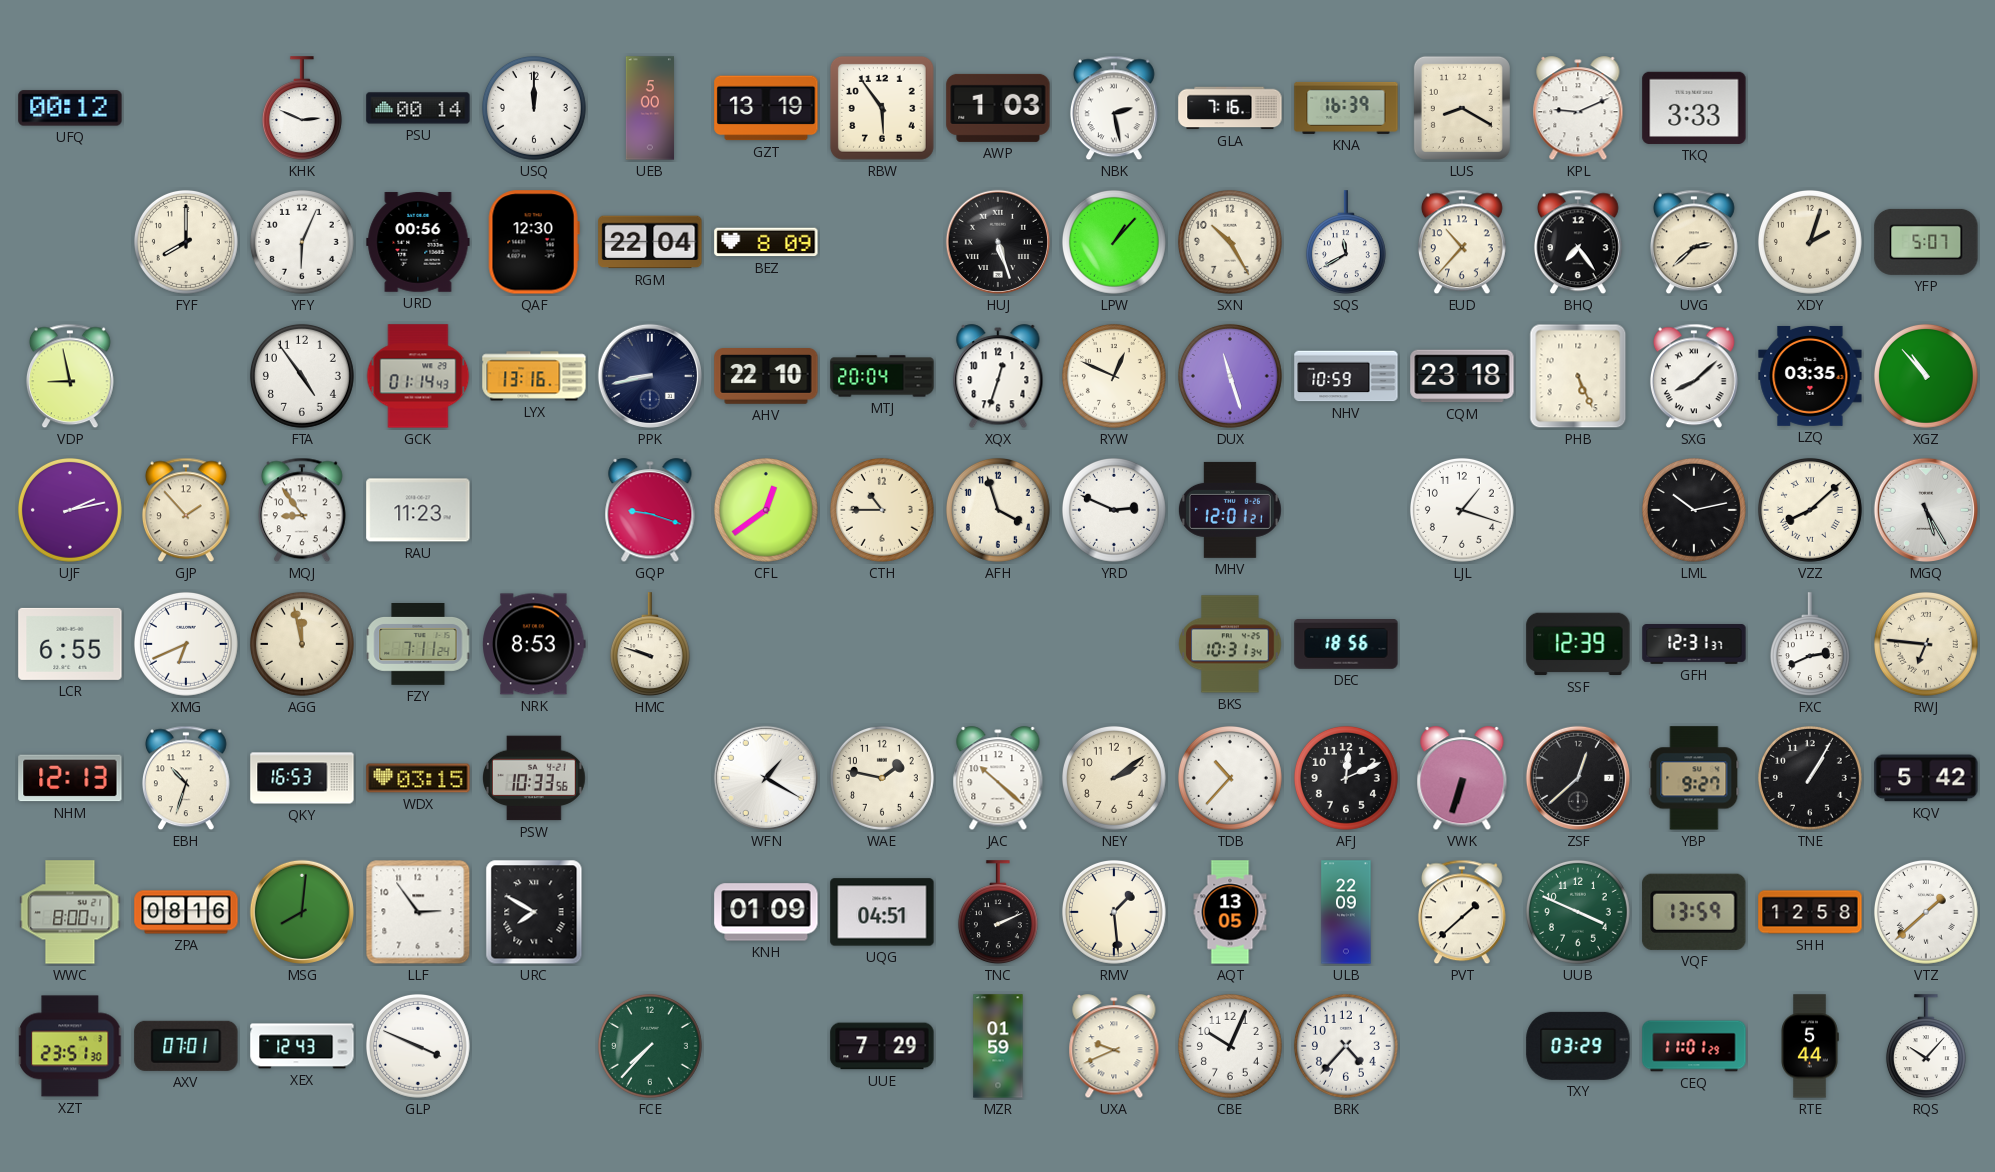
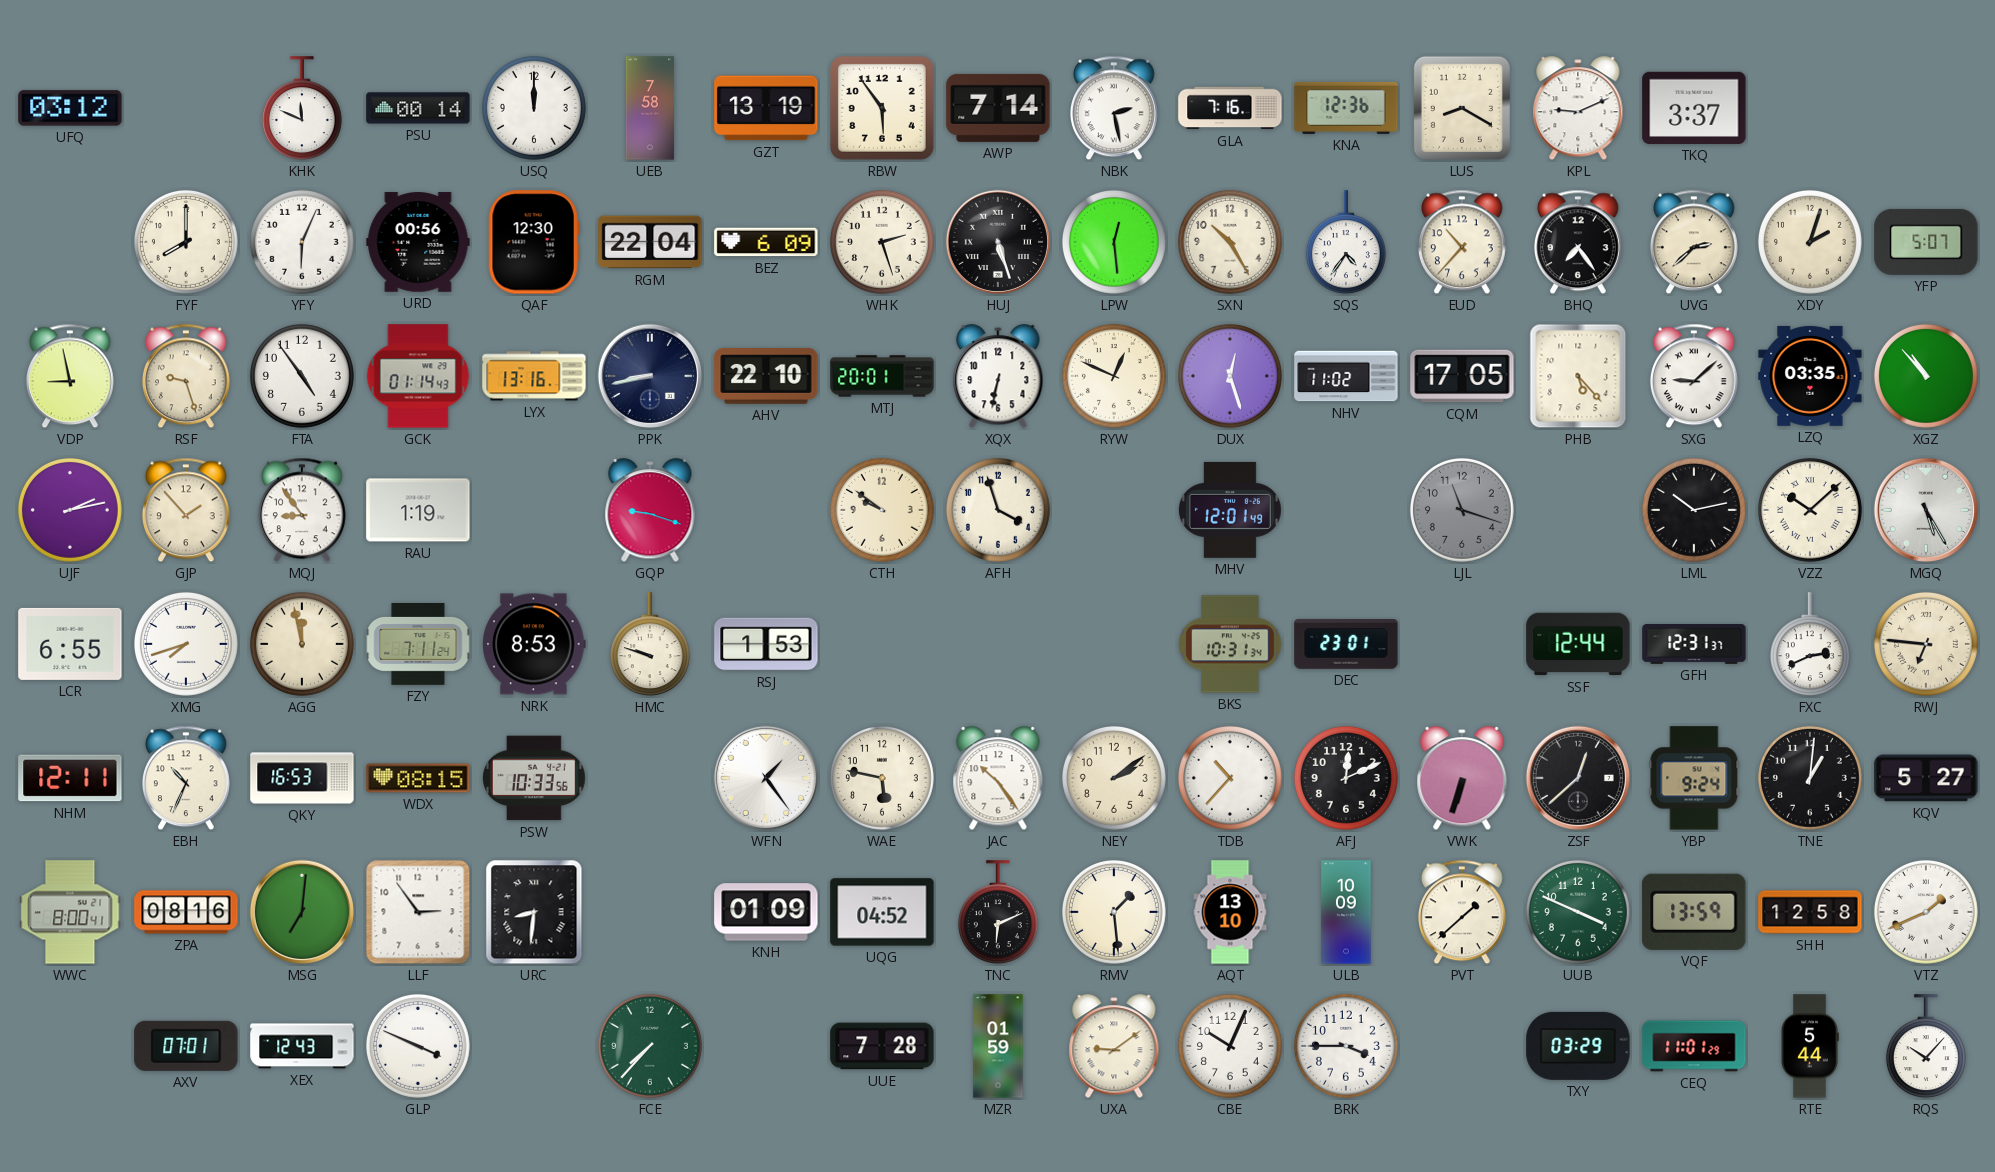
UFQ: 00:12 -> 03:12 (70, 108)
KHK: 2:49 -> 11:49 (302, 109)
UEB: 5:00 -> 7:58 (649, 108)
AWP: 1:03 -> 7:14 (998, 108)
KNA: 16:39 -> 12:36 (1346, 108)
TKQ: 3:33 -> 3:37 (1694, 108)
BEZ: 8:09 -> 6:09 (766, 242)
WHK: none -> 2:27 (882, 242)
LPW: 1:07 -> 12:29 (1114, 242)
SQS: 11:40 -> 4:36 (1346, 243)
RSF: none -> 9:27 (186, 376)
MTJ: 20:04 -> 20:01 (882, 376)
XQX: 12:33 -> 6:32 (998, 377)
DUX: 11:27 -> 12:27 (1230, 376)
NHV: 10:59 -> 11:02 (1346, 376)
CQM: 23:18 -> 17:05 (1462, 376)
PHB: 5:26 -> 5:23 (1578, 376)
SXG: 8:08 -> 9:08 (1694, 376)
RAU: 11:23 -> 1:19 (418, 510)
CFL: 12:39 -> none (766, 510)
CTH: 10:45 -> 9:51 (882, 510)
YRD: 2:49 -> none (1114, 510)
MHV: 12:01:21 -> 12:01:49 (1230, 510)
LJL: 1:18 -> 11:18 (1462, 510)
LJL dial: white -> grey (1462, 510)
VZZ: 8:08 -> 10:08 (1810, 510)
XMG: 6:41 -> 7:42 (186, 644)
RSJ: none -> 1:53 (766, 644)
DEC: 18:56 -> 23:01 (1346, 644)
SSF: 12:39 -> 12:44 (1578, 644)
NHM: 12:13 -> 12:11 (70, 778)
EBH: 10:33 -> 10:34 (186, 778)
WDX: 03:15 -> 08:15 (418, 778)
WFN: 1:20 -> 1:24 (766, 778)
WAE: 1:47 -> 5:47 (882, 778)
JAC: 10:22 -> 10:24 (998, 779)
YBP: 9:27 -> 9:24 (1694, 778)
TNE: 1:05 -> 1:01 (1810, 778)
KQV: 5:42 -> 5:27 (1926, 778)
MSG: 8:01 -> 7:01 (302, 912)
URC: 7:50 -> 8:31 (534, 912)
UQG: 04:51 -> 04:52 (882, 912)
TNC: 2:11 -> 6:11 (998, 913)
AQT: 13:05 -> 13:10 (1230, 912)
ULB: 22:09 -> 10:09 (1346, 912)
VTZ: 1:38 -> 1:41 (1926, 912)
XZT: 23:51 -> none (71, 1046)
UUE: 7:29 -> 7:28 (882, 1046)
UXA: 9:41 -> 9:09 (1114, 1047)
BRK: 4:37 -> 3:45 (1346, 1046)
